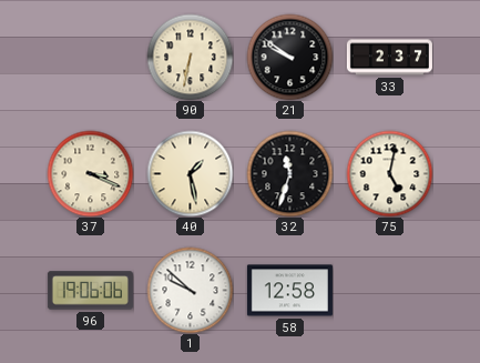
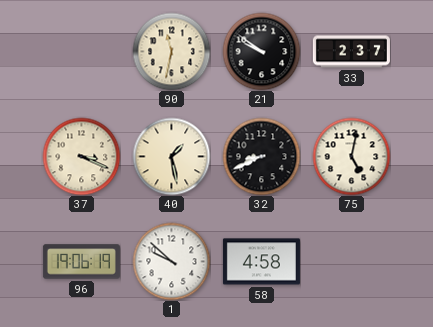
90: 6:32 -> 11:32 (171, 51)
32: 11:33 -> 8:41 (261, 156)
96: 19:06:06 -> 19:06:19 (81, 262)
58: 12:58 -> 4:58 (261, 262)
